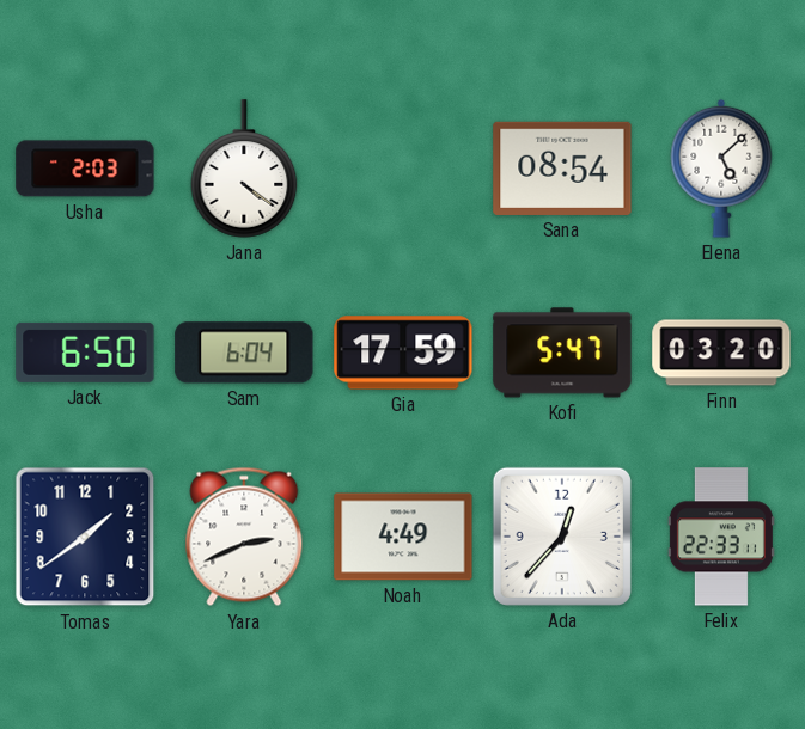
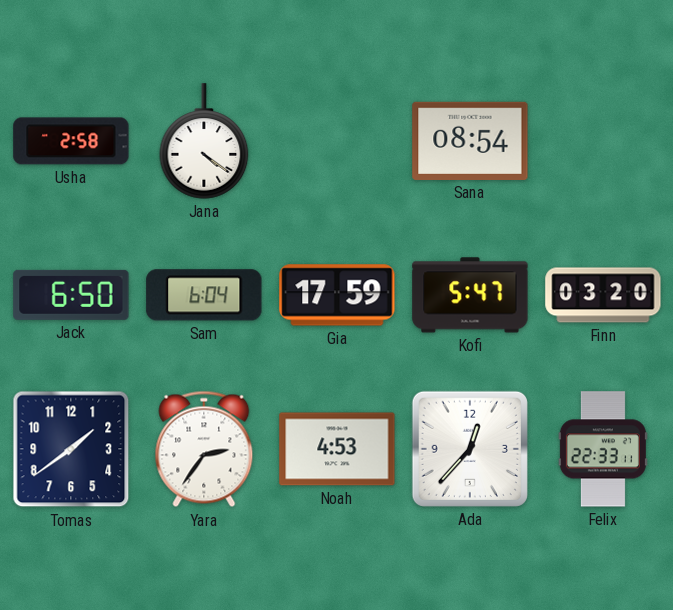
Usha: 2:03 -> 2:58 (71, 141)
Elena: 5:08 -> none (721, 169)
Yara: 2:41 -> 2:36 (204, 449)
Noah: 4:49 -> 4:53 (337, 449)
